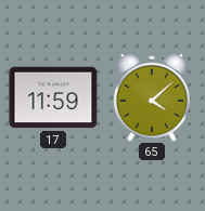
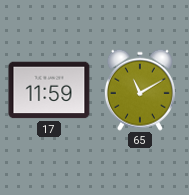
65: 4:08 -> 11:10 (140, 90)
